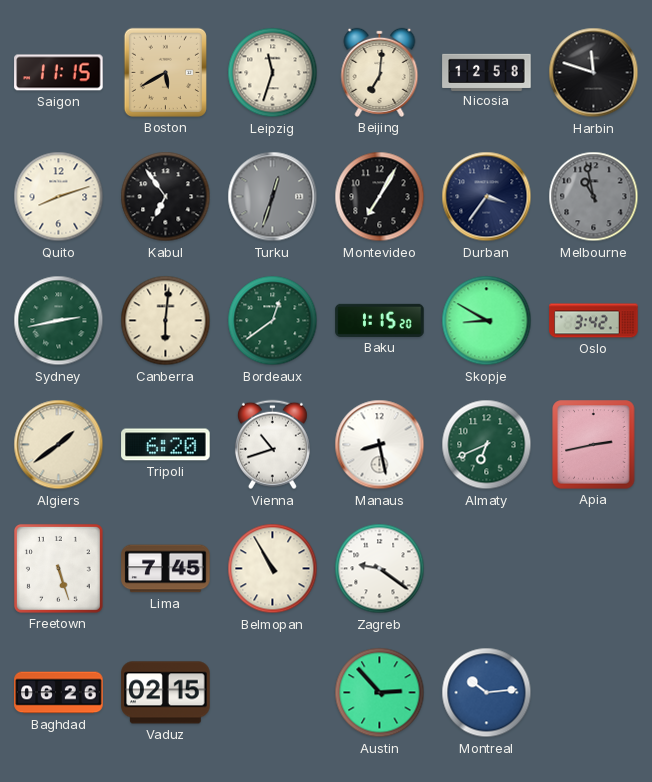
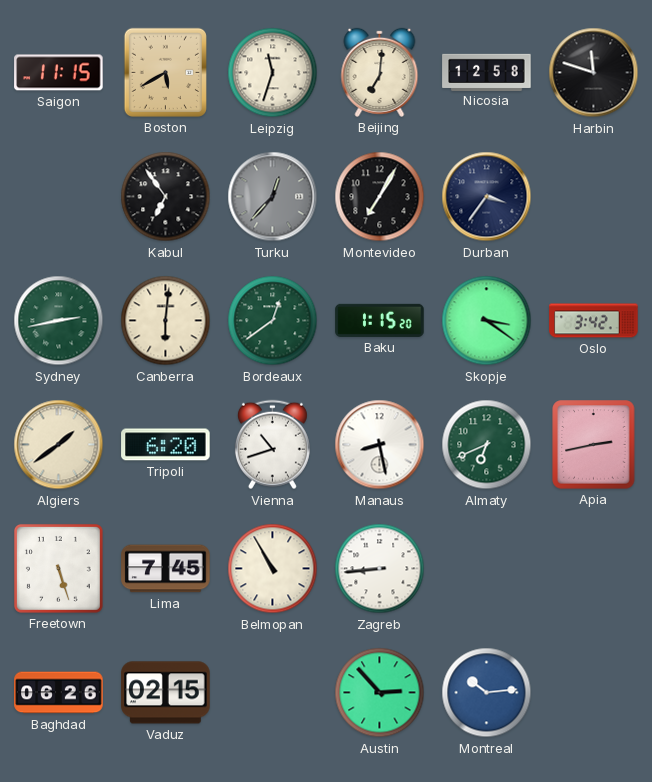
Quito: 8:12 -> none (59, 197)
Turku: 12:33 -> 12:37 (273, 197)
Melbourne: 10:58 -> none (594, 197)
Skopje: 8:50 -> 3:21 (487, 321)
Zagreb: 9:21 -> 8:44 (380, 569)
